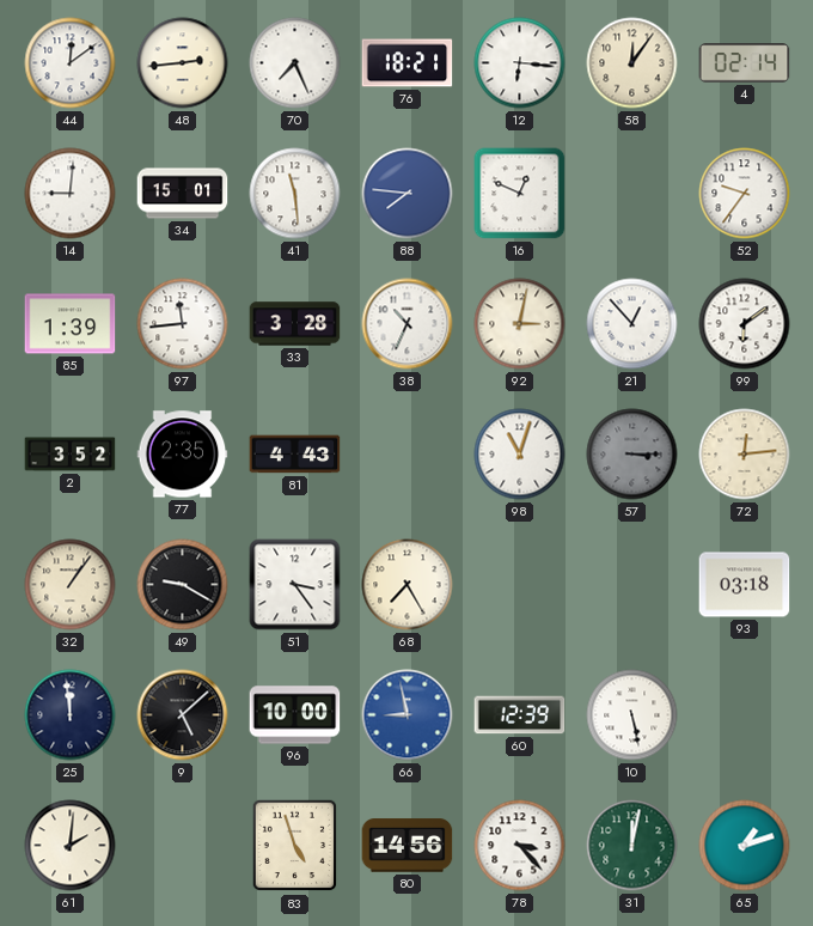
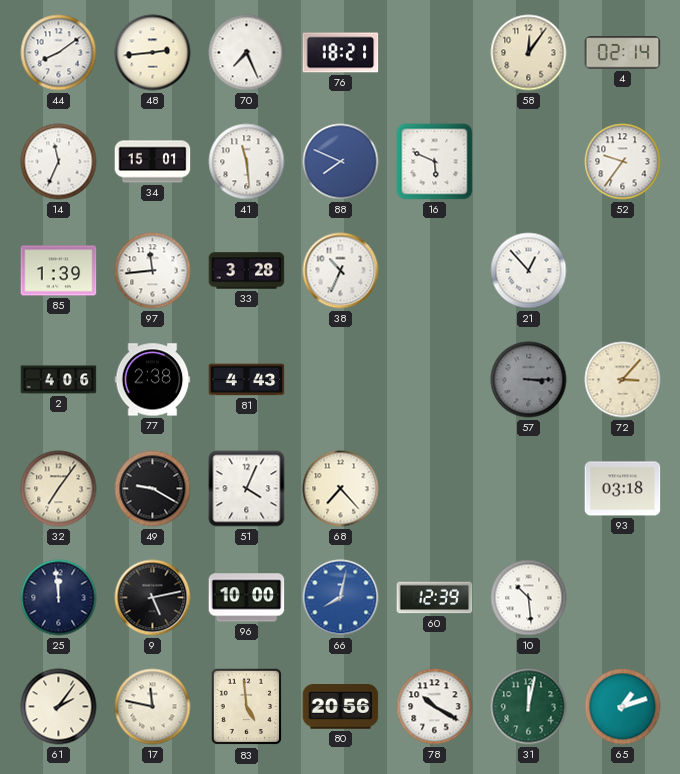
44: 12:09 -> 8:09 (59, 53)
12: 6:16 -> none (520, 63)
14: 9:01 -> 11:34 (59, 162)
88: 7:46 -> 7:49 (341, 162)
16: 12:49 -> 5:49 (435, 162)
92: 3:02 -> none (520, 324)
99: 6:09 -> none (745, 324)
2: 3:52 -> 4:06 (59, 380)
77: 2:35 -> 2:38 (153, 380)
98: 11:03 -> none (520, 455)
72: 12:14 -> 3:07 (623, 380)
32: 1:06 -> 7:06 (59, 489)
51: 3:24 -> 4:04 (247, 489)
68: 7:25 -> 7:23 (341, 489)
9: 5:08 -> 5:13 (153, 598)
66: 8:58 -> 8:02 (341, 598)
10: 5:28 -> 10:29 (529, 598)
61: 2:01 -> 2:06 (59, 707)
17: none -> 11:47 (153, 707)
83: 4:57 -> 4:59 (247, 707)
80: 14:56 -> 20:56 (341, 707)
78: 3:23 -> 10:20 (435, 707)
